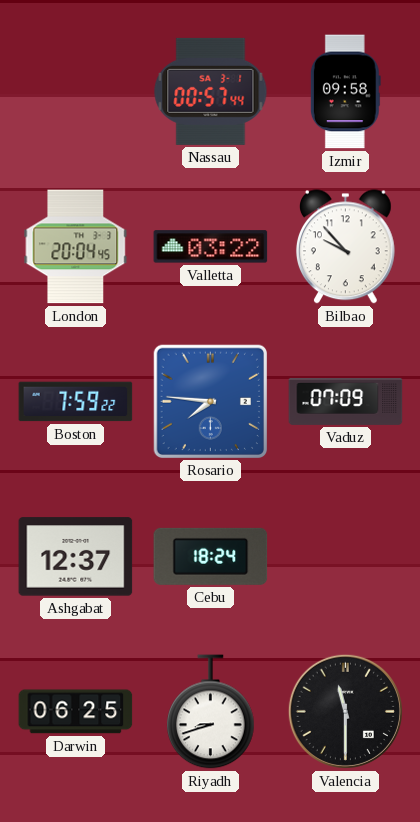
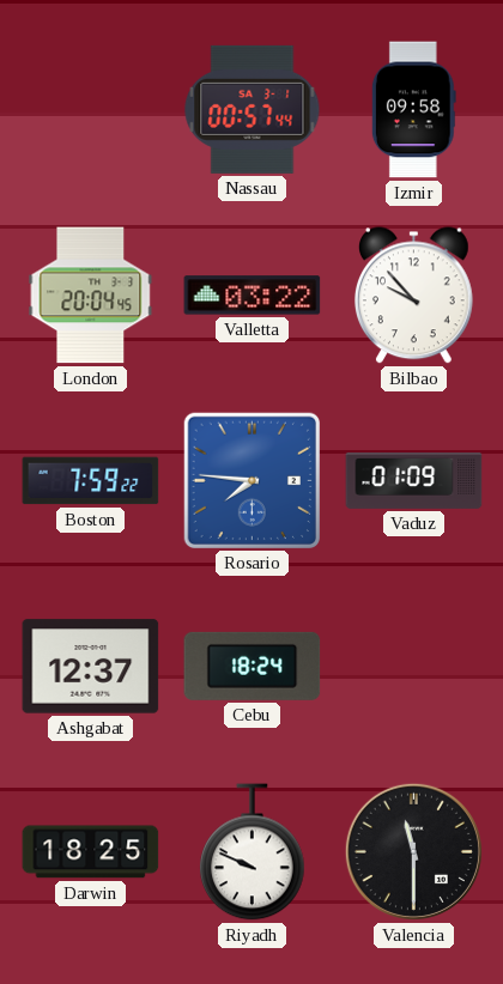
Vaduz: 07:09 -> 01:09 (414, 480)
Darwin: 06:25 -> 18:25 (91, 852)
Riyadh: 8:42 -> 9:49 (253, 852)
